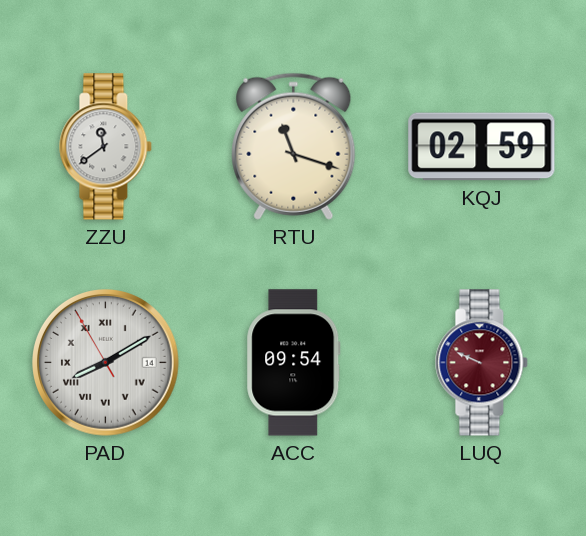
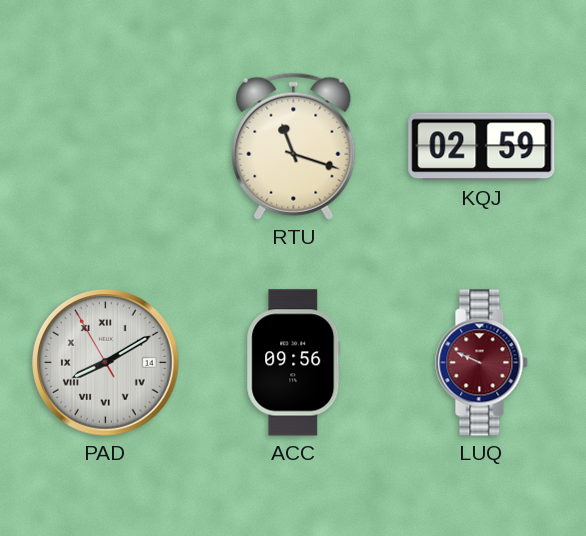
ZZU: 11:39 -> none (106, 147)
ACC: 09:54 -> 09:56 (294, 363)
